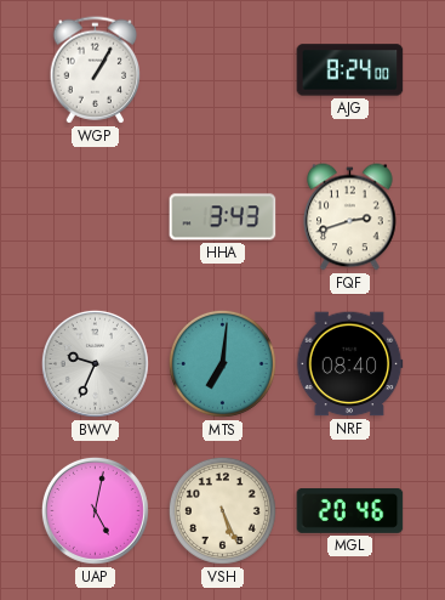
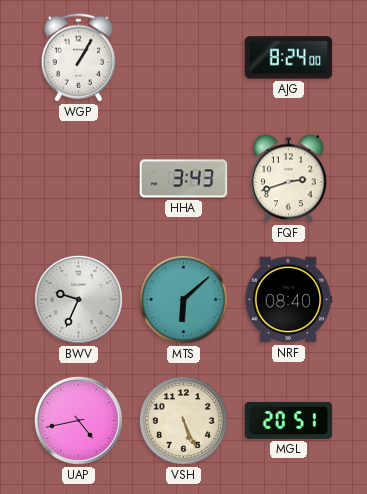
MTS: 7:01 -> 6:08 (183, 299)
UAP: 5:02 -> 4:43 (78, 420)
MGL: 20:46 -> 20:51 (289, 420)
